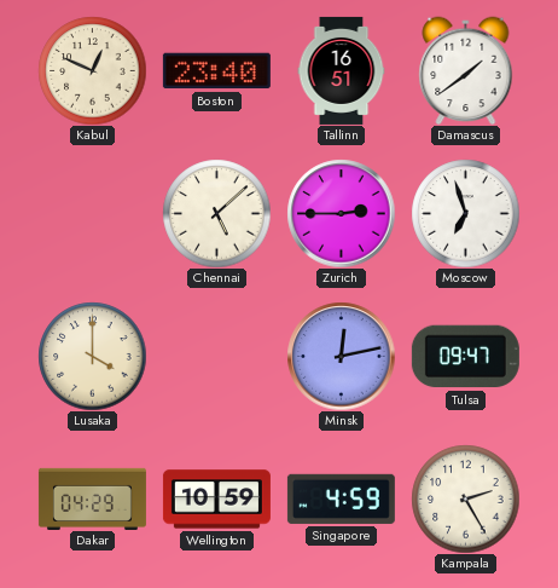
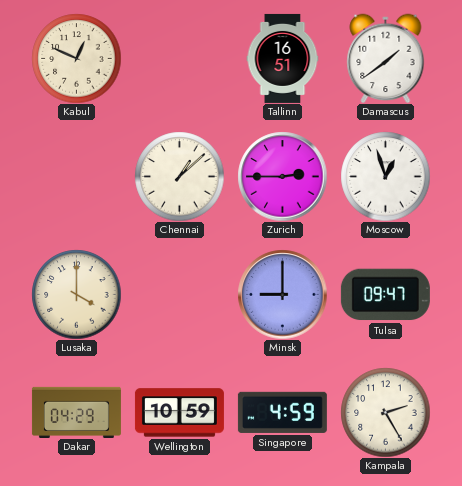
Boston: 23:40 -> none (216, 71)
Chennai: 5:08 -> 1:08 (179, 176)
Moscow: 6:57 -> 12:57 (385, 176)
Minsk: 12:13 -> 9:00 (282, 294)
